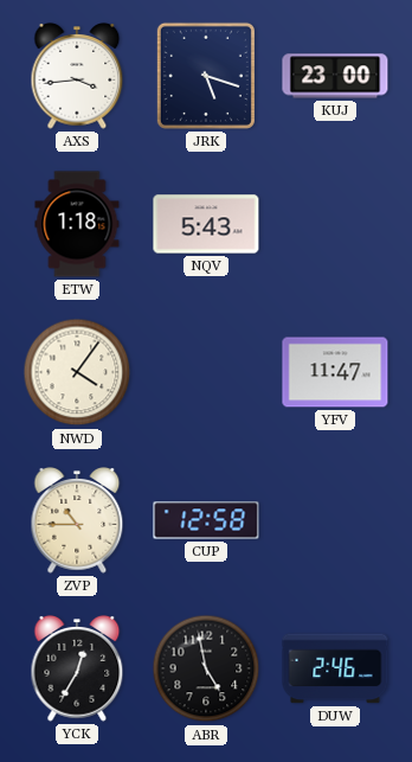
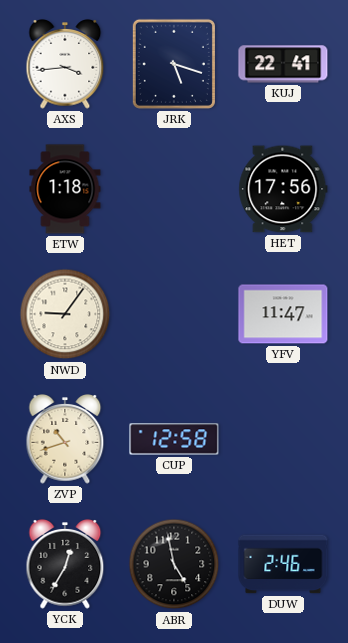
KUJ: 23:00 -> 22:41 (283, 64)
NQV: 5:43 -> none (206, 224)
HET: none -> 17:56 (283, 189)
NWD: 4:06 -> 9:06 (65, 314)
ZVP: 10:45 -> 10:42 (65, 440)
